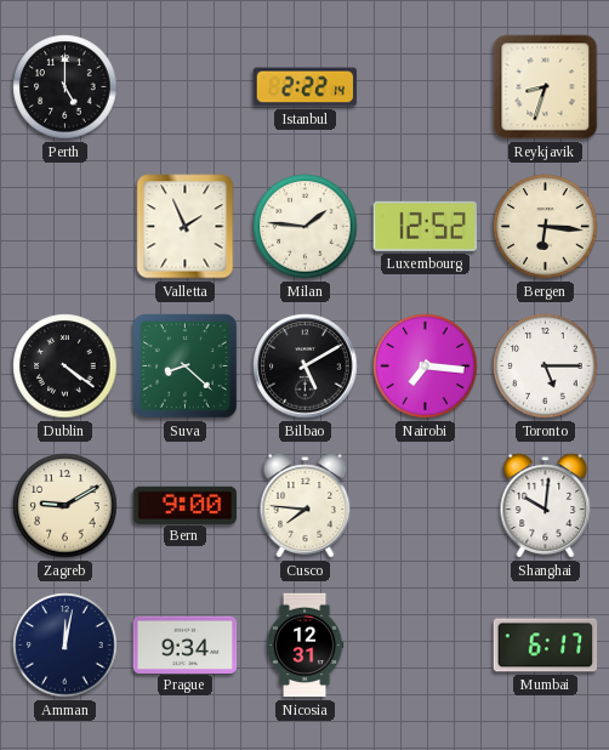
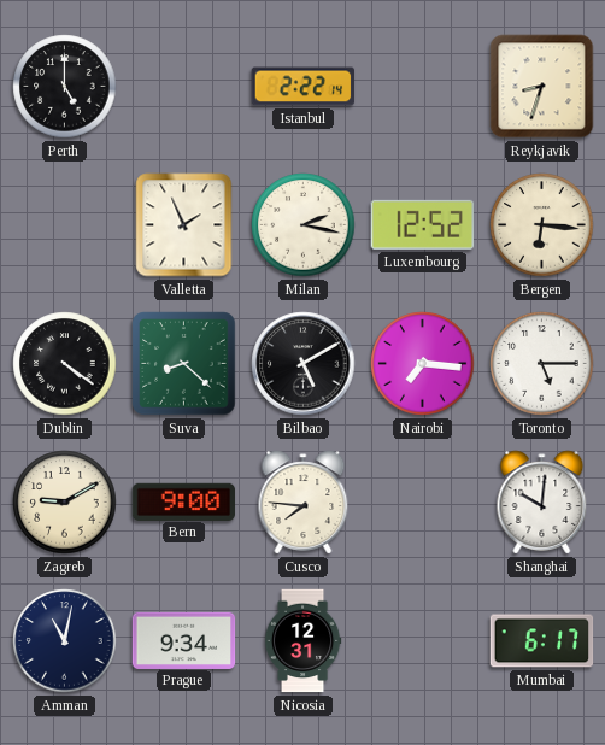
Milan: 1:46 -> 2:17 (304, 225)
Amman: 12:02 -> 11:02 (65, 641)
